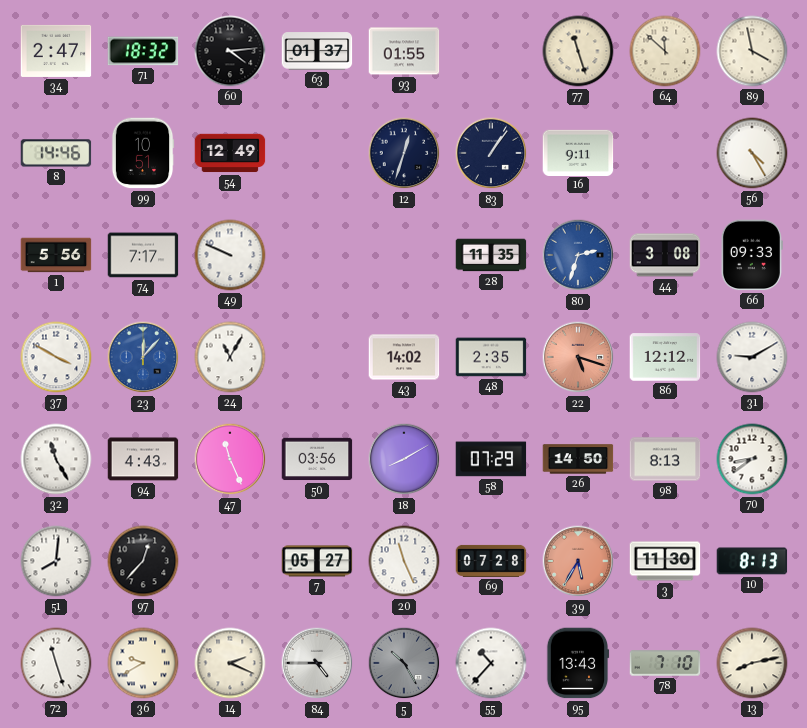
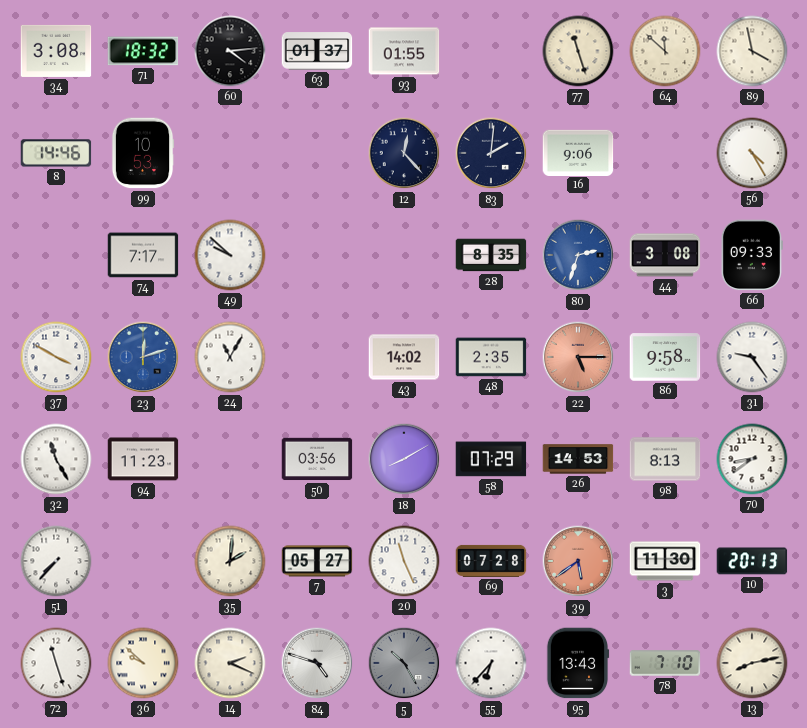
34: 2:47 -> 3:08 (56, 51)
99: 10:51 -> 10:53 (143, 153)
54: 12:49 -> none (230, 153)
12: 12:33 -> 12:23 (404, 153)
83: 1:06 -> 2:01 (491, 153)
16: 9:11 -> 9:06 (578, 152)
1: 5:56 -> none (56, 255)
49: 9:49 -> 9:52 (230, 255)
28: 11:35 -> 8:35 (491, 255)
23: 12:07 -> 12:12 (143, 357)
22: 5:18 -> 5:15 (578, 357)
86: 12:12 -> 9:58 (665, 357)
31: 9:10 -> 9:24 (752, 357)
94: 4:43 -> 11:23 (143, 459)
47: 11:26 -> none (230, 459)
26: 14:50 -> 14:53 (578, 459)
51: 8:01 -> 7:37 (56, 561)
97: 12:37 -> none (143, 561)
35: none -> 2:01 (230, 561)
39: 5:35 -> 5:39 (578, 561)
10: 8:13 -> 20:13 (752, 561)
36: 9:40 -> 9:52 (143, 663)
84: 4:45 -> 4:48 (317, 663)
55: 10:37 -> 6:37 (491, 663)
